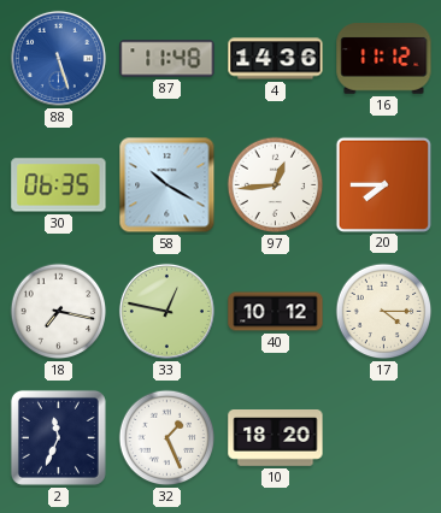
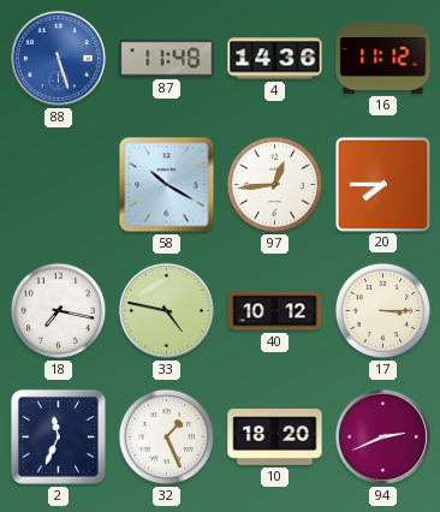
30: 06:35 -> none (59, 185)
33: 12:47 -> 4:47 (166, 310)
17: 4:15 -> 3:15 (383, 311)
94: none -> 2:41 (382, 436)
